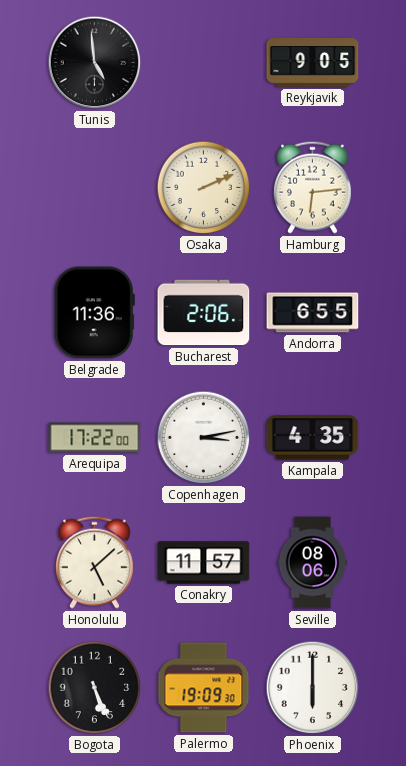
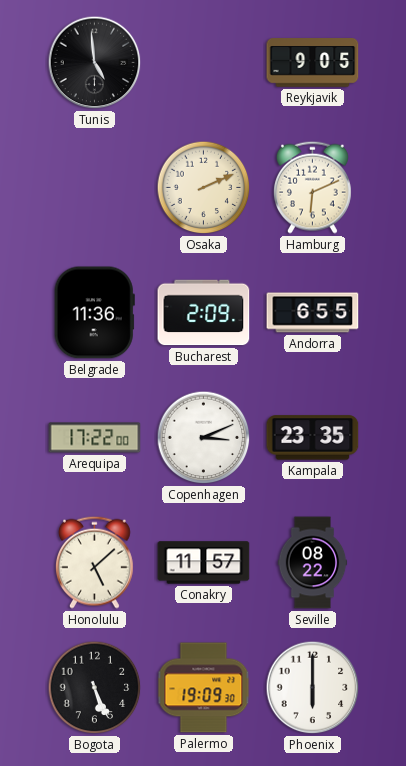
Hamburg: 6:14 -> 6:11 (312, 187)
Bucharest: 2:06 -> 2:09 (204, 313)
Copenhagen: 3:13 -> 3:11 (204, 438)
Kampala: 4:35 -> 23:35 (313, 438)
Seville: 08:06 -> 08:22 (313, 563)
